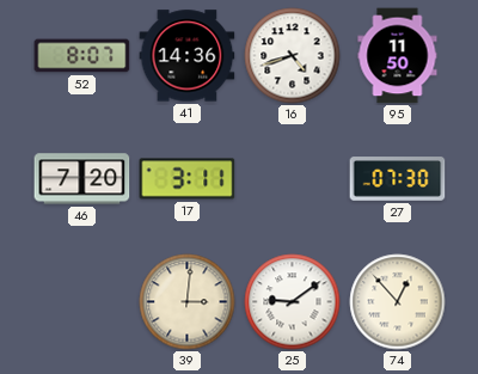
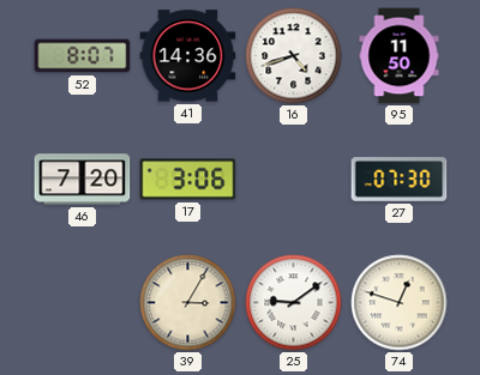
17: 3:11 -> 3:06 (188, 180)
39: 3:01 -> 3:05 (188, 303)
74: 12:53 -> 12:48 (400, 303)
